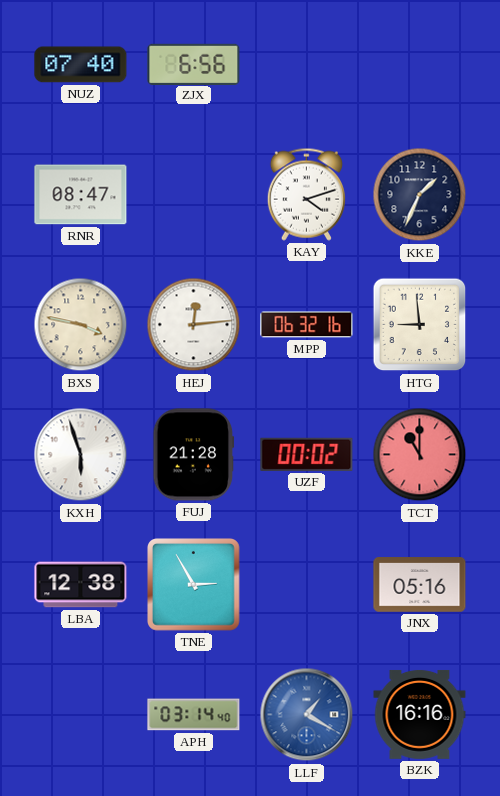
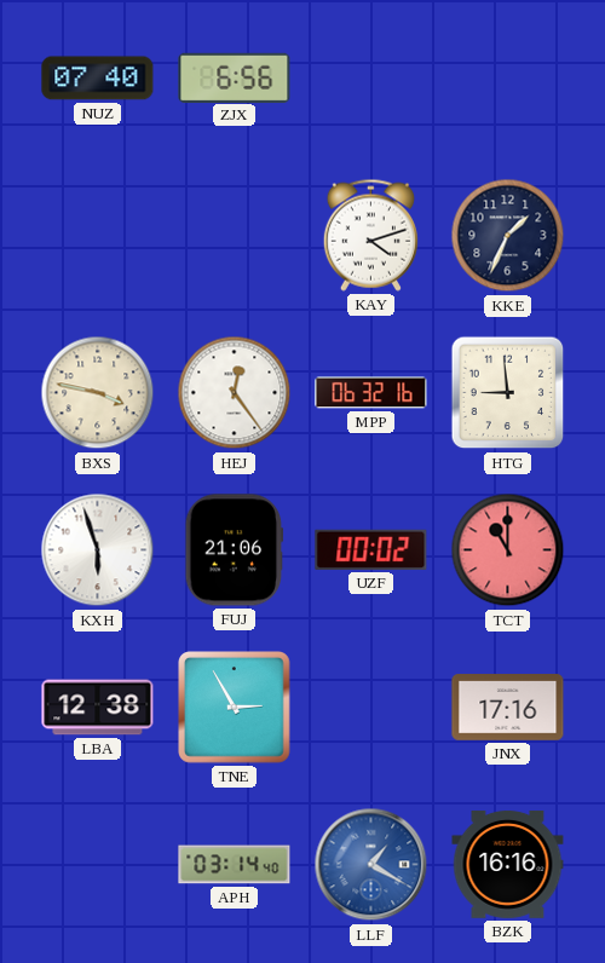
RNR: 08:47 -> none (81, 195)
HEJ: 12:14 -> 12:24 (235, 393)
FUJ: 21:28 -> 21:06 (235, 550)
JNX: 05:16 -> 17:16 (508, 708)
